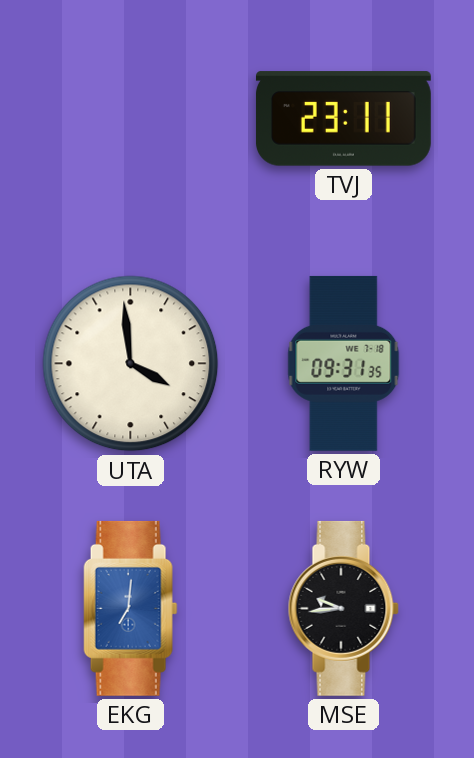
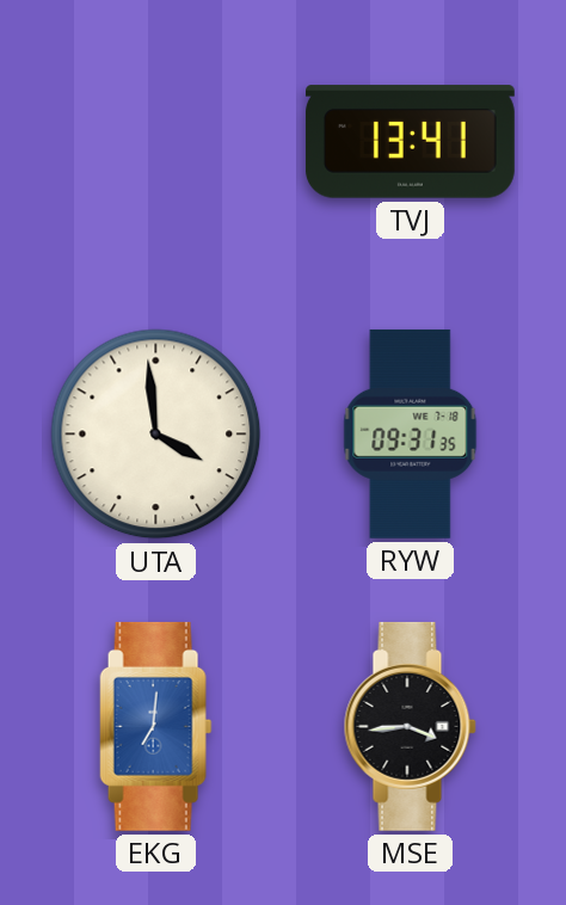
TVJ: 23:11 -> 13:41 (410, 142)
MSE: 9:44 -> 3:44 (410, 726)
